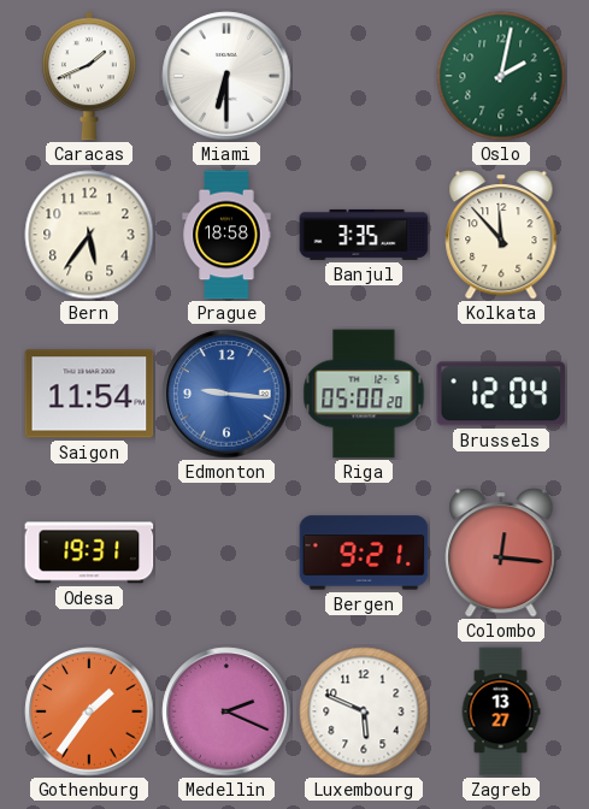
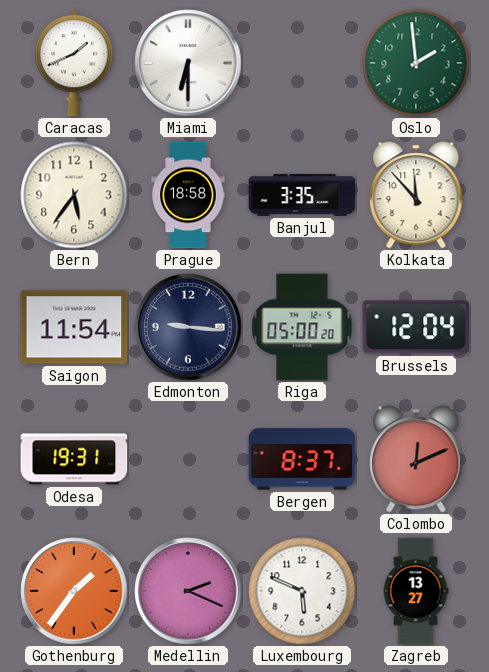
Oslo: 2:02 -> 1:59 (416, 63)
Edmonton dial: blue -> navy (188, 327)
Bergen: 9:21 -> 8:37 (302, 459)
Colombo: 12:16 -> 12:11 (416, 459)
